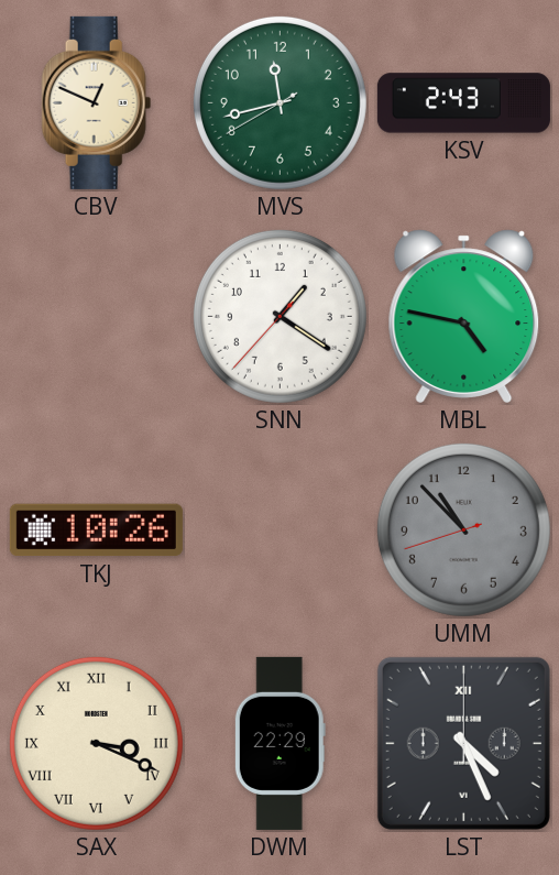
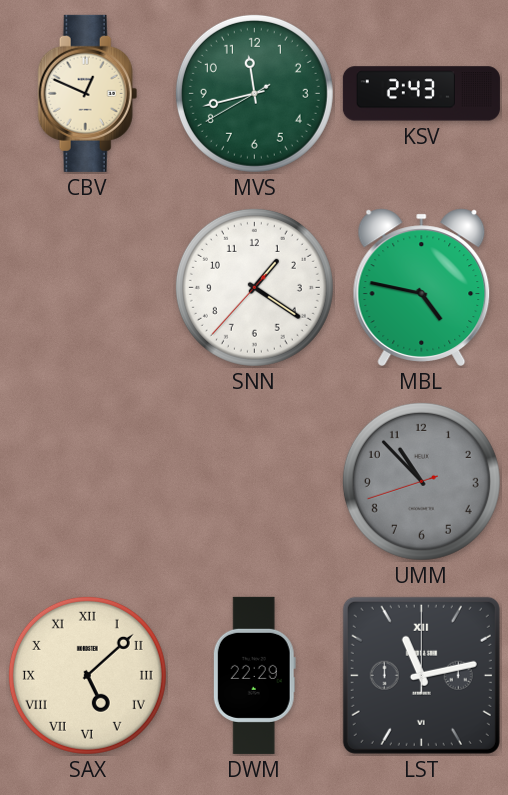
TKJ: 10:26 -> none (96, 531)
SAX: 3:19 -> 5:08 (87, 675)
LST: 4:26 -> 11:13 (421, 675)
